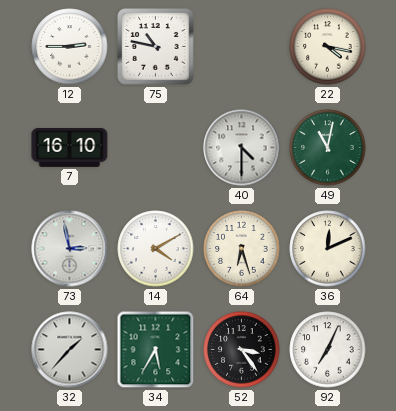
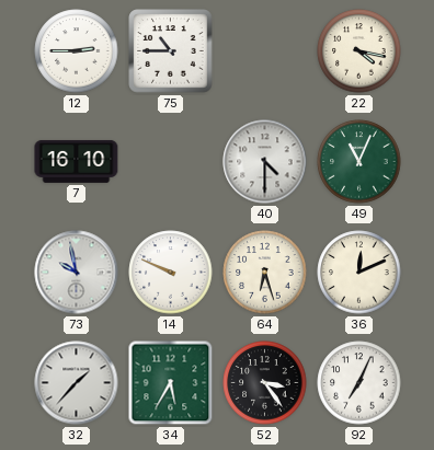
75: 10:47 -> 10:45 (171, 51)
49: 11:02 -> 11:04 (359, 162)
73: 2:58 -> 9:58 (77, 273)
14: 4:10 -> 9:49 (171, 273)
